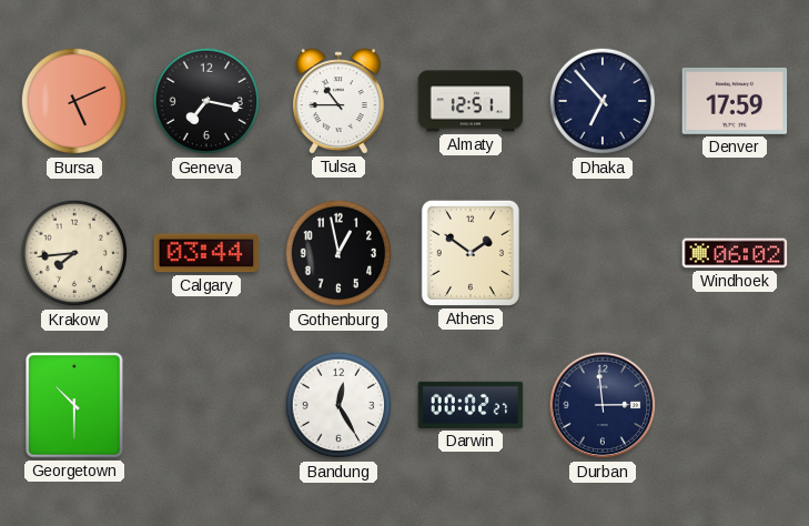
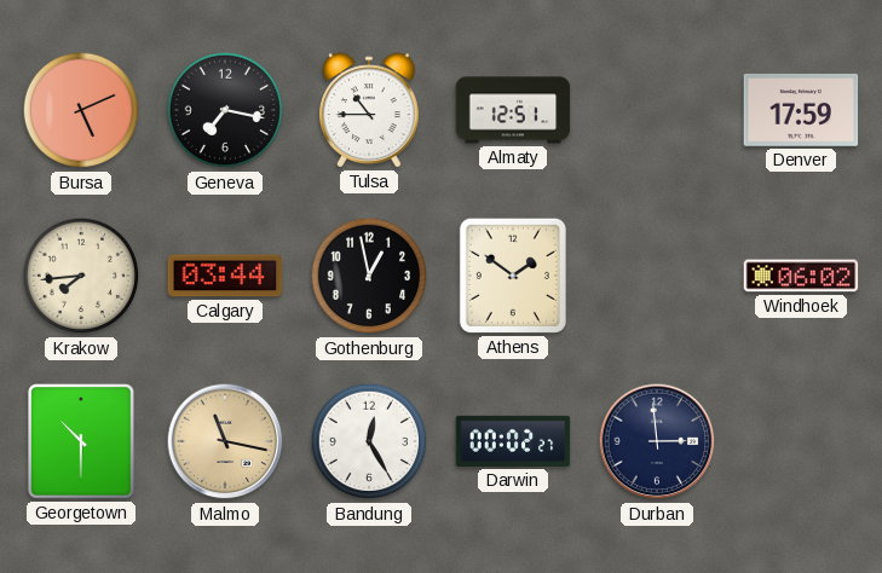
Dhaka: 6:53 -> none (603, 101)
Malmo: none -> 11:17 (225, 441)
